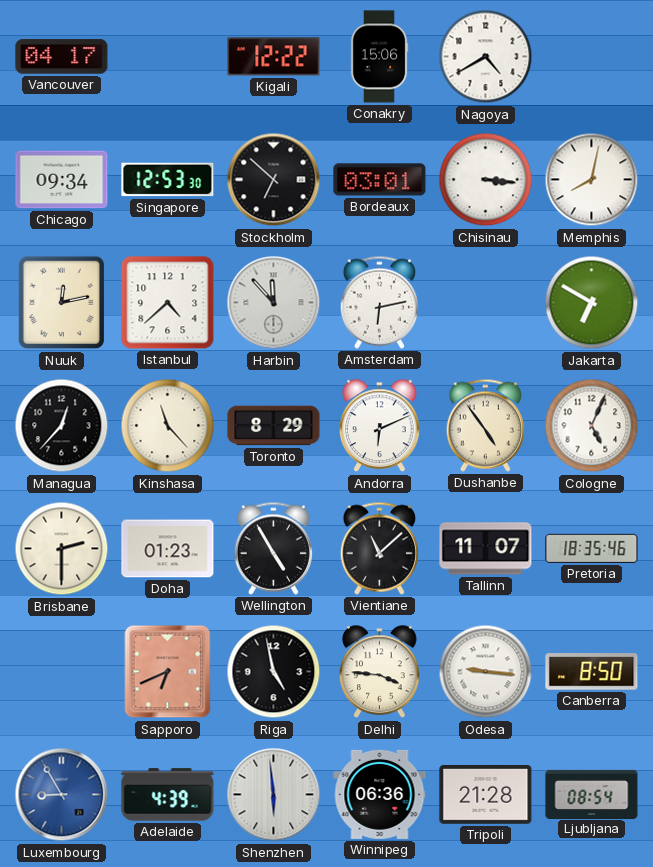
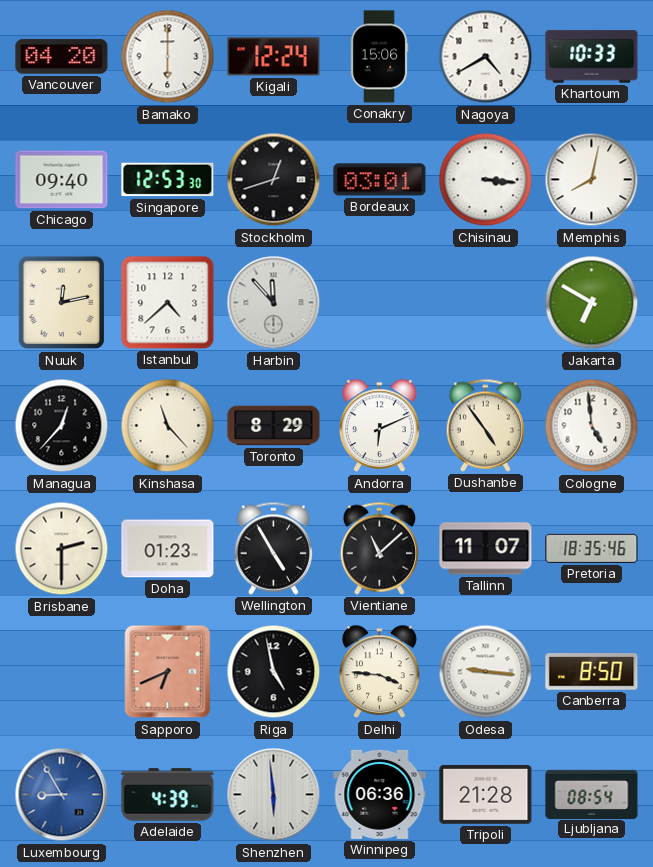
Vancouver: 04:17 -> 04:20 (62, 57)
Bamako: none -> 6:00 (168, 57)
Kigali: 12:22 -> 12:24 (274, 57)
Khartoum: none -> 10:33 (592, 57)
Chicago: 09:34 -> 09:40 (62, 180)
Stockholm: 6:52 -> 12:42 (274, 180)
Amsterdam: 6:13 -> none (379, 302)
Cologne: 5:04 -> 4:59 (592, 426)
